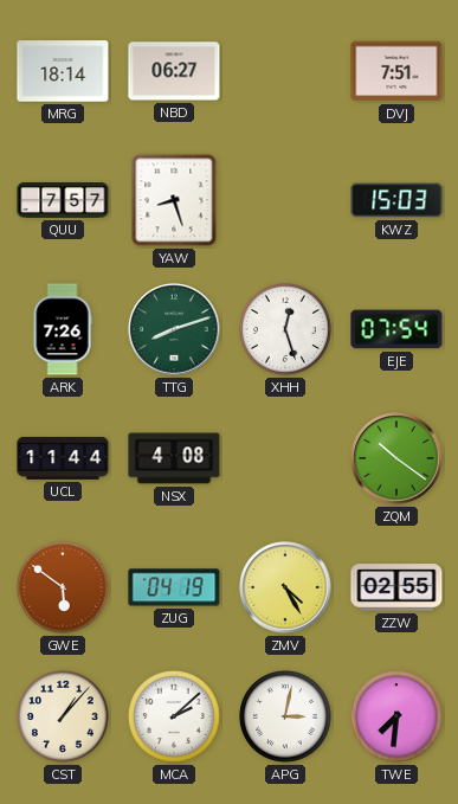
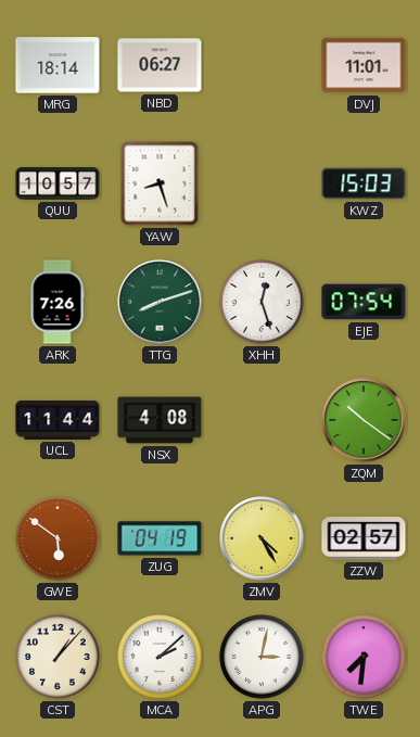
DVJ: 7:51 -> 11:01 (364, 65)
QUU: 7:57 -> 10:57 (58, 185)
ZZW: 02:55 -> 02:57 (364, 538)
